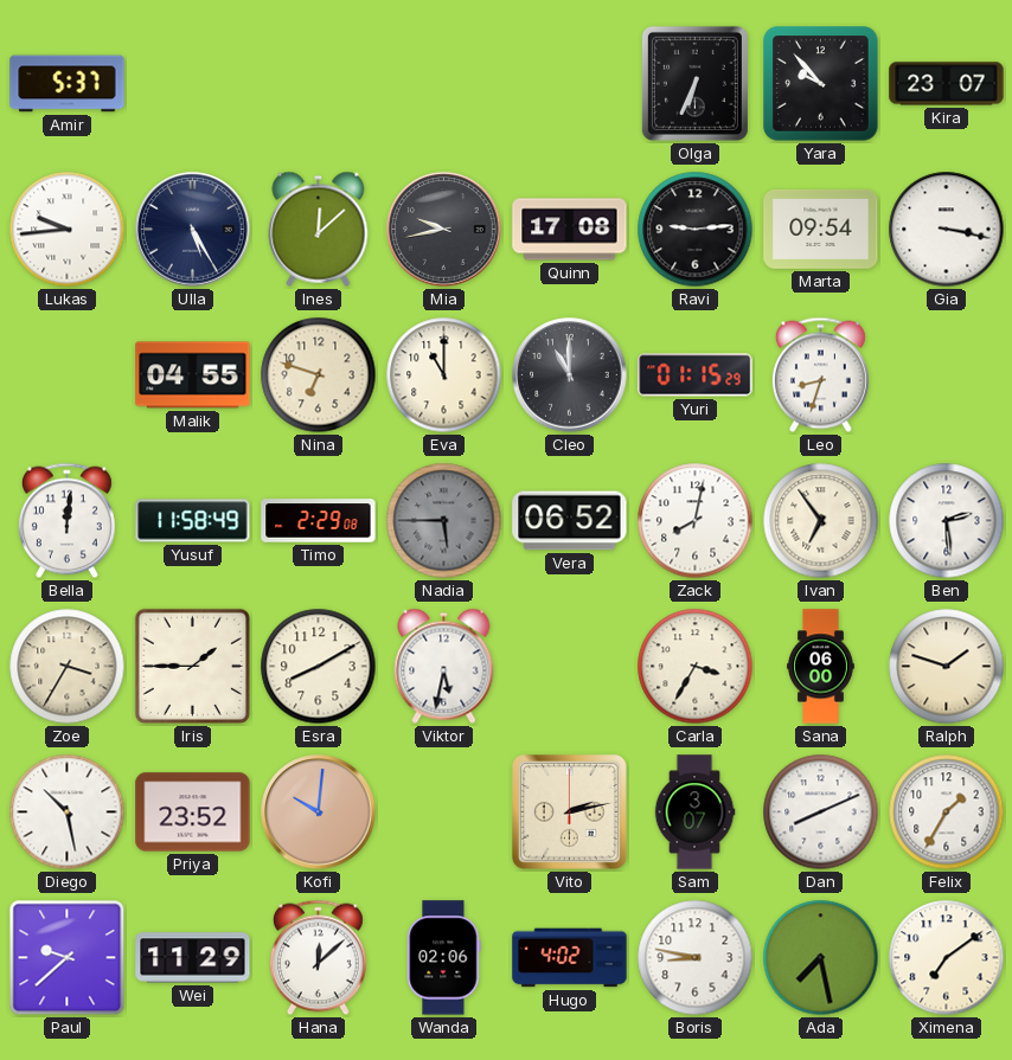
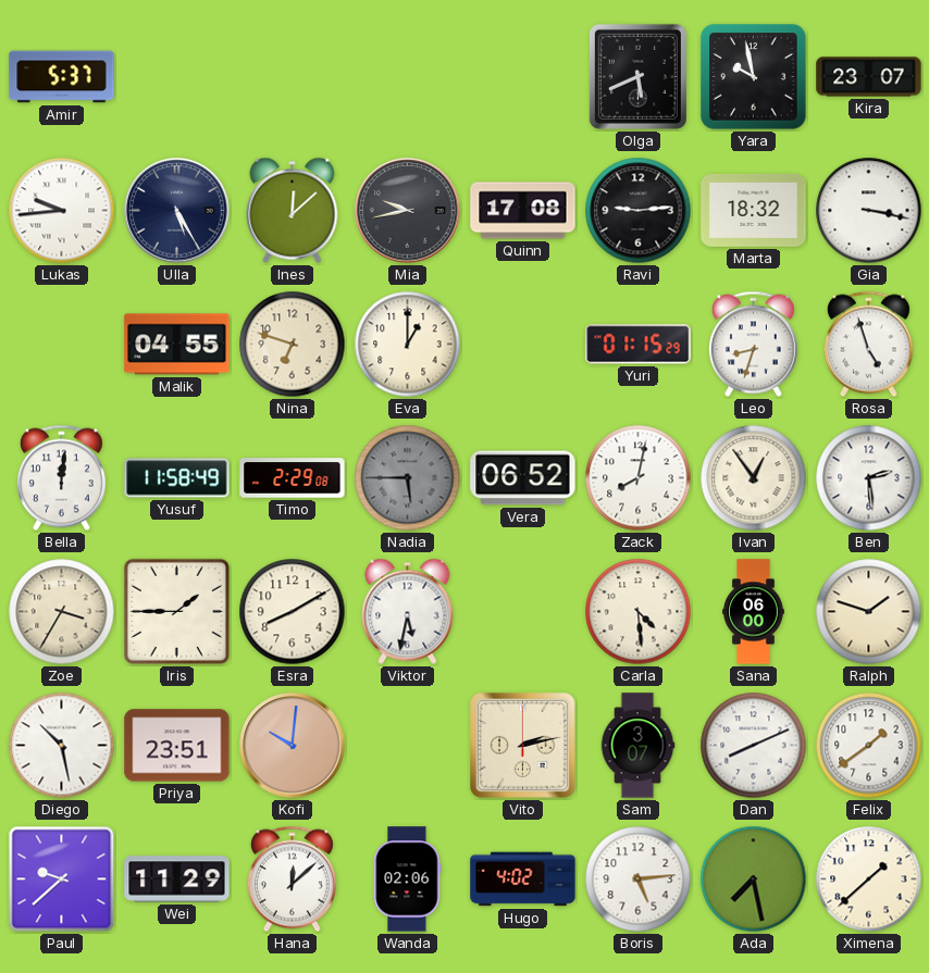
Olga: 6:34 -> 5:41 (637, 76)
Yara: 9:53 -> 9:58 (754, 77)
Marta: 09:54 -> 18:32 (754, 210)
Eva: 11:00 -> 1:00 (408, 345)
Cleo: 11:00 -> none (570, 375)
Rosa: none -> 4:57 (868, 345)
Ivan: 6:54 -> 12:54 (754, 478)
Carla: 3:35 -> 4:29 (639, 612)
Priya: 23:52 -> 23:51 (177, 746)
Felix: 1:35 -> 1:39 (869, 746)
Boris: 8:47 -> 5:14 (639, 880)
Ximena: 7:09 -> 1:38 (869, 880)
